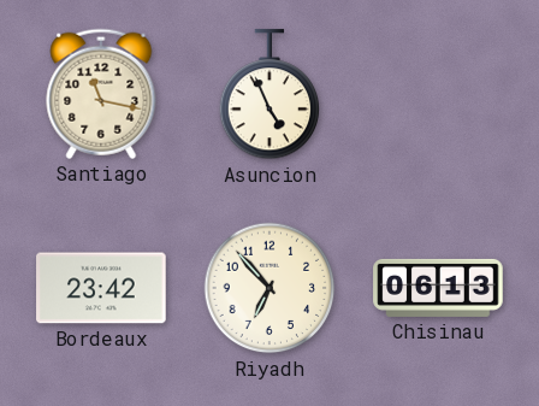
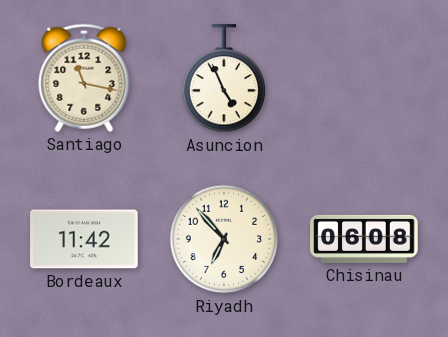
Bordeaux: 23:42 -> 11:42 (84, 239)
Chisinau: 06:13 -> 06:08 (364, 239)
